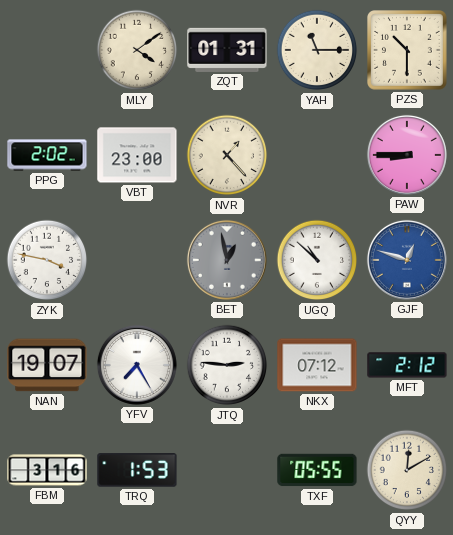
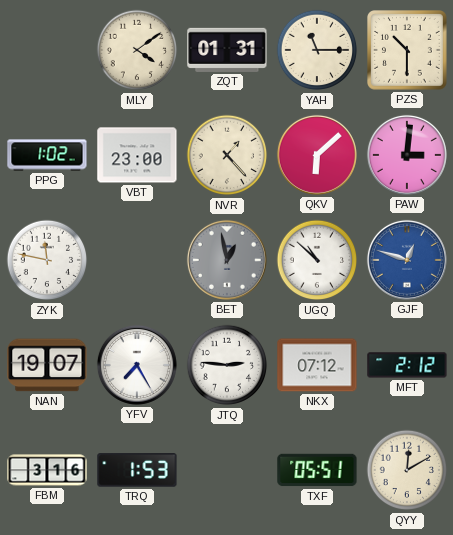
PPG: 2:02 -> 1:02 (47, 155)
QKV: none -> 6:08 (317, 155)
PAW: 8:45 -> 3:01 (407, 155)
ZYK: 3:47 -> 11:47 (47, 260)
TXF: 05:55 -> 05:51 (317, 470)
